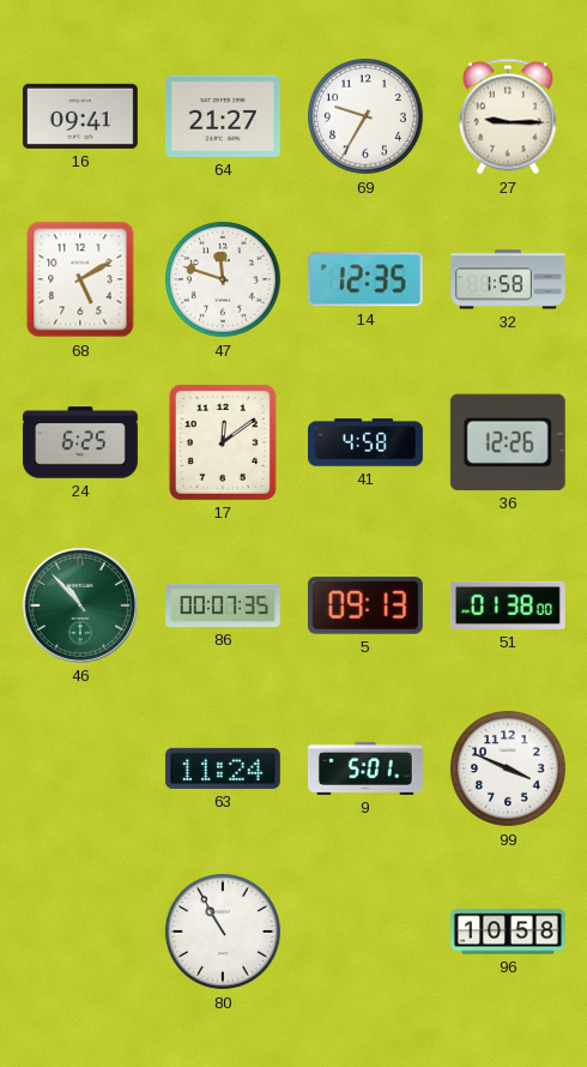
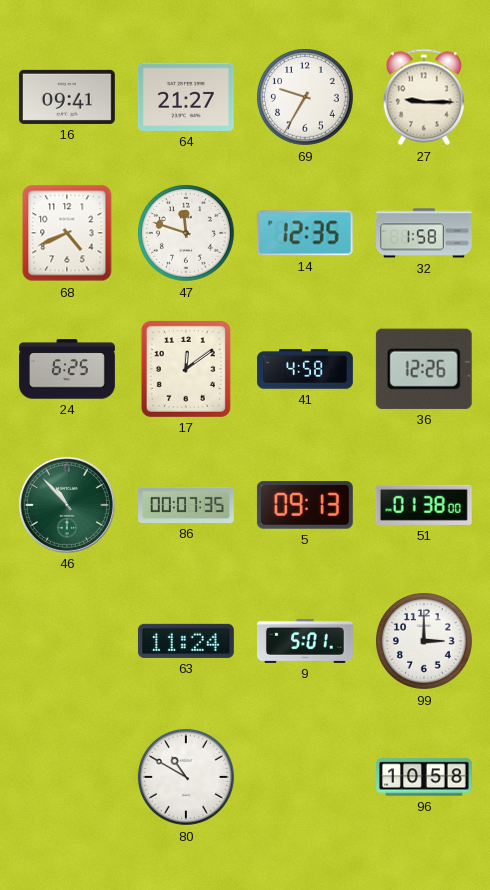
68: 5:10 -> 4:41 (67, 233)
99: 3:49 -> 3:00 (425, 642)
80: 10:55 -> 10:50 (187, 778)
